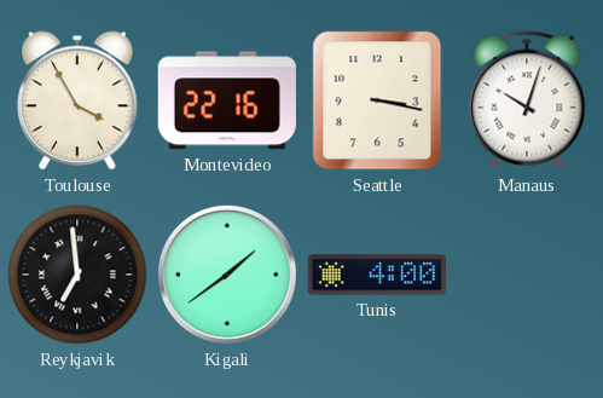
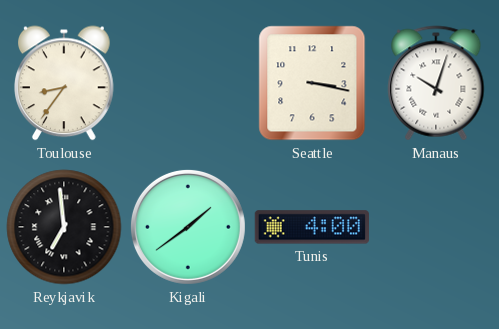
Toulouse: 3:55 -> 8:36 (65, 83)
Montevideo: 22:16 -> none (227, 100)
